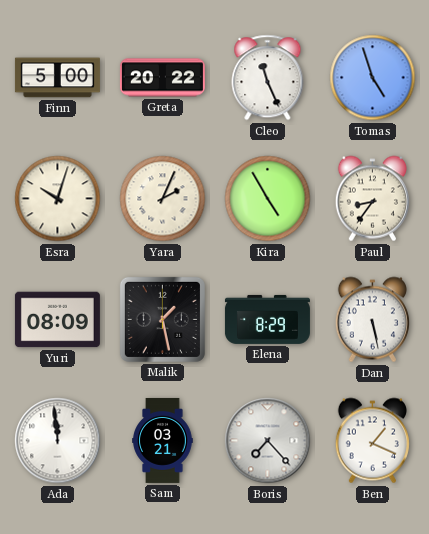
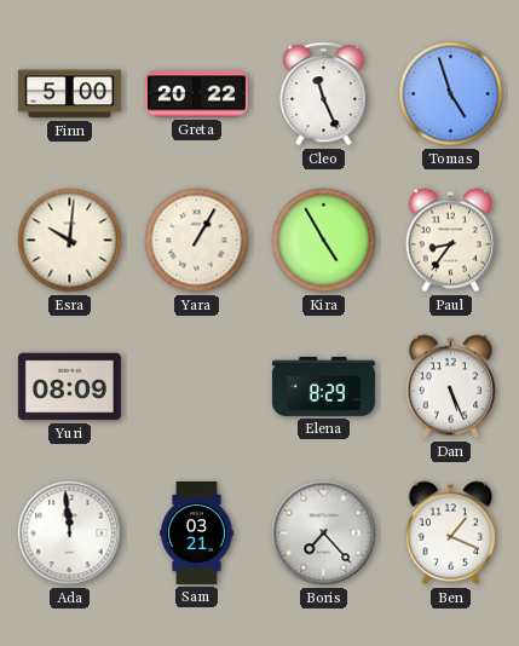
Esra: 10:03 -> 10:01 (70, 241)
Yara: 2:04 -> 1:05 (197, 241)
Malik: 1:28 -> none (162, 319)
Dan: 5:28 -> 5:26 (450, 387)
